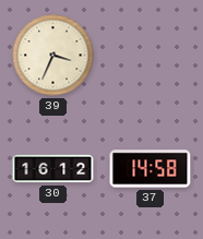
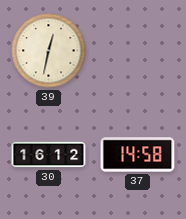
39: 3:34 -> 12:32 (49, 51)
